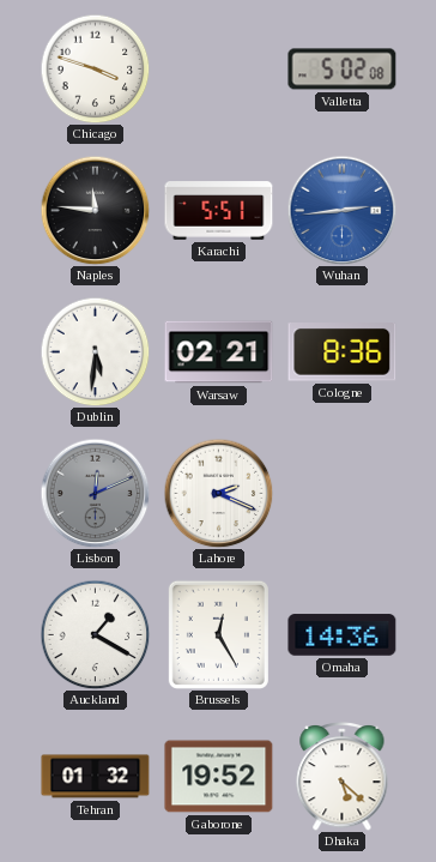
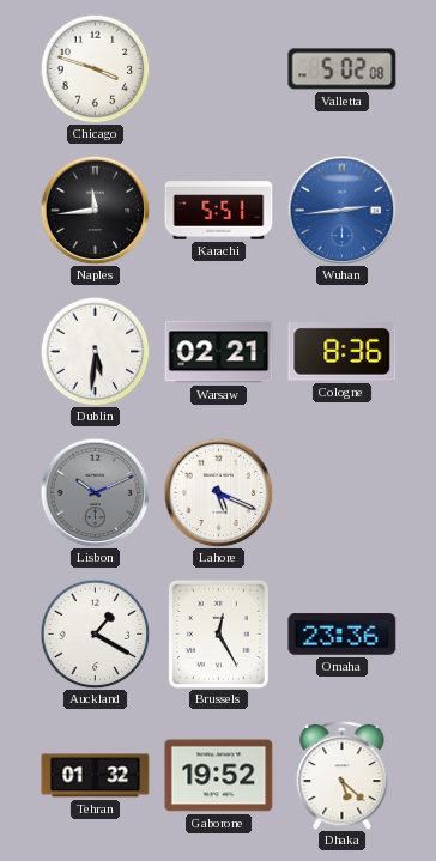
Naples: 11:46 -> 11:44 (95, 210)
Lisbon: 12:11 -> 10:11 (95, 492)
Lahore: 2:19 -> 5:19 (218, 492)
Omaha: 14:36 -> 23:36 (343, 635)
